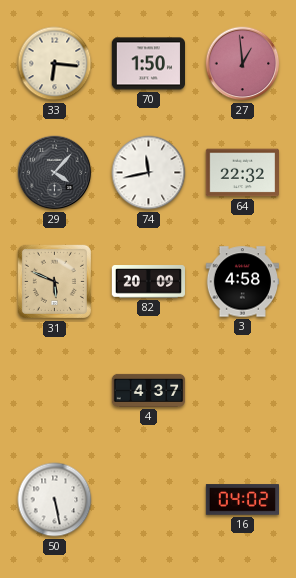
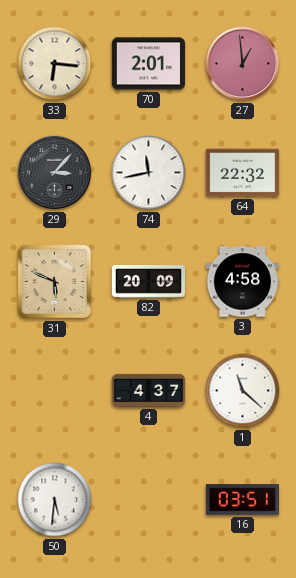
70: 1:50 -> 2:01 (148, 64)
29: 4:07 -> 3:07 (55, 173)
1: none -> 11:22 (243, 391)
50: 5:28 -> 5:31 (55, 500)
16: 04:02 -> 03:51 (242, 500)
